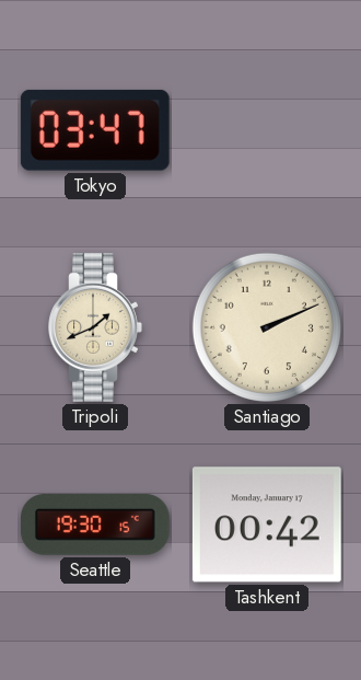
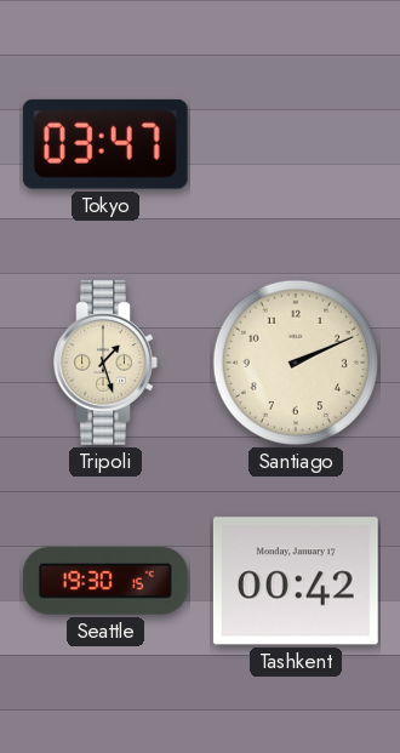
Tripoli: 1:41 -> 1:27 (105, 363)
